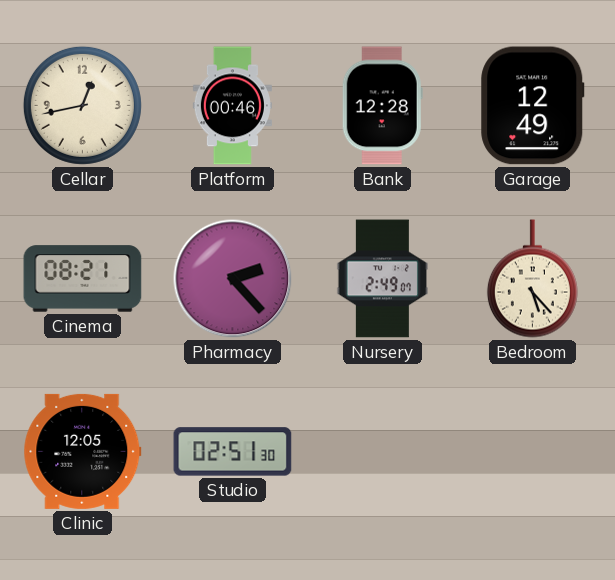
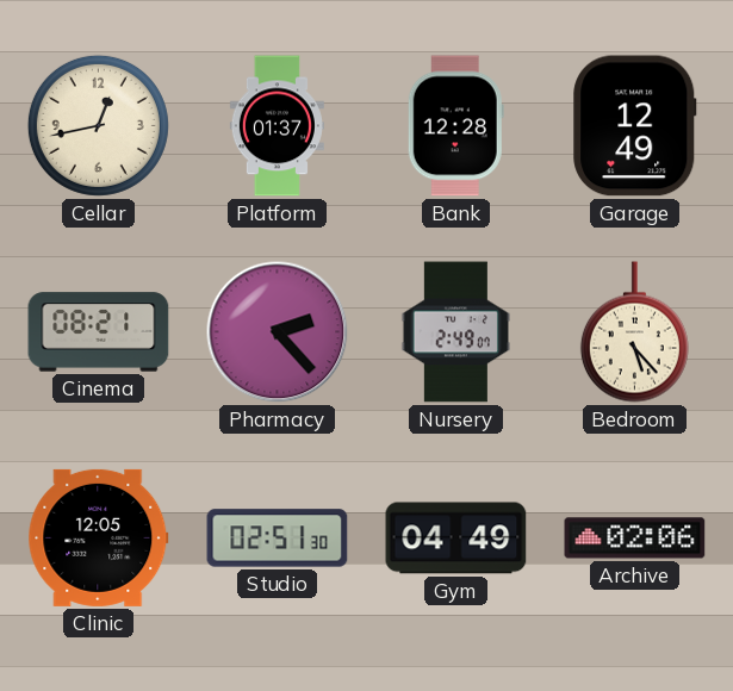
Platform: 00:46 -> 01:37 (277, 126)
Gym: none -> 04:49 (456, 539)
Archive: none -> 02:06 (635, 539)
